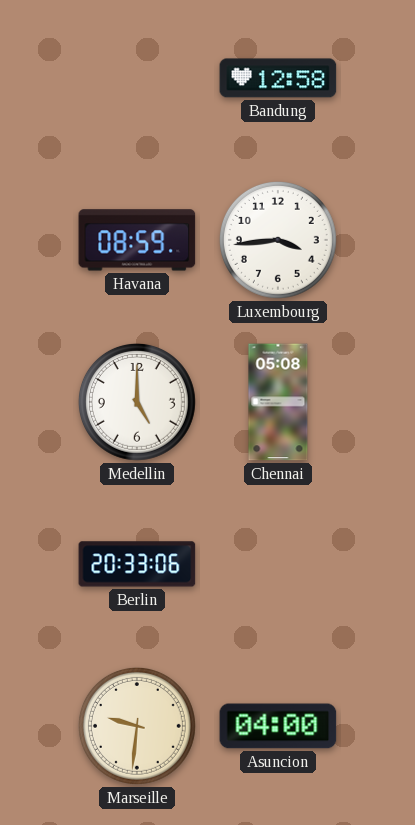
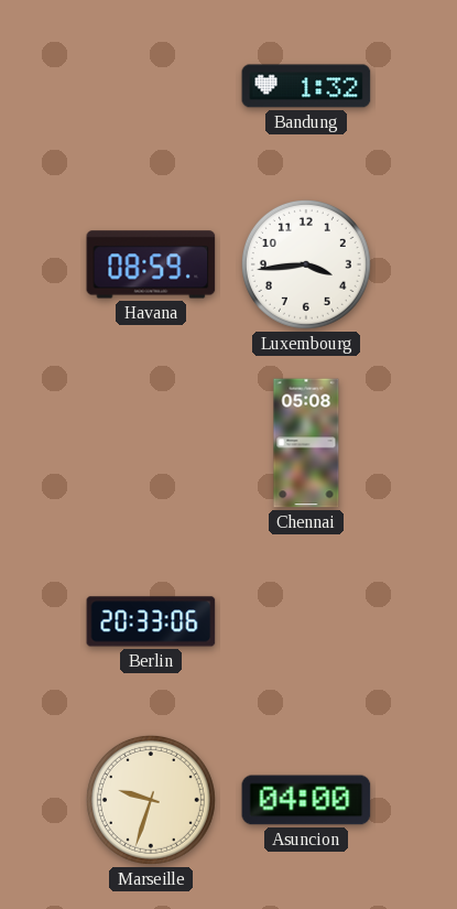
Bandung: 12:58 -> 1:32 (306, 86)
Medellin: 5:00 -> none (137, 402)
Marseille: 9:31 -> 9:33 (151, 800)
